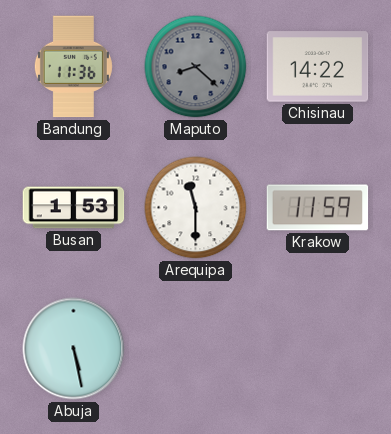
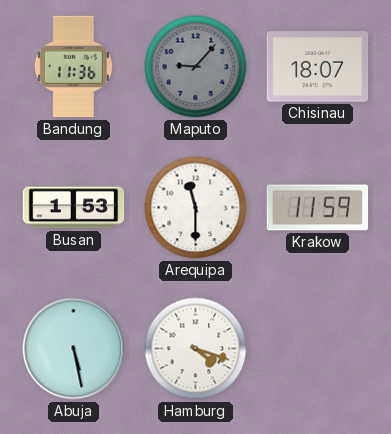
Maputo: 8:22 -> 9:07 (196, 67)
Chisinau: 14:22 -> 18:07 (318, 67)
Hamburg: none -> 4:18 (196, 349)
